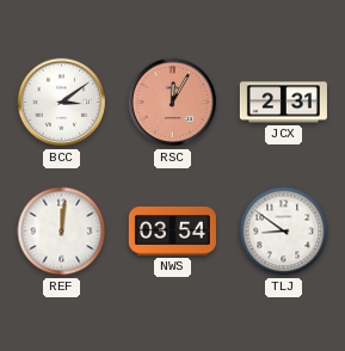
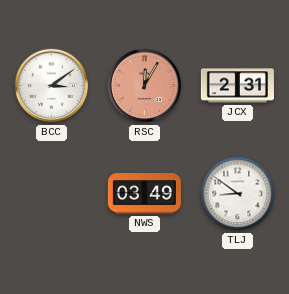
REF: 12:01 -> none (62, 232)
NWS: 03:54 -> 03:49 (144, 194)
